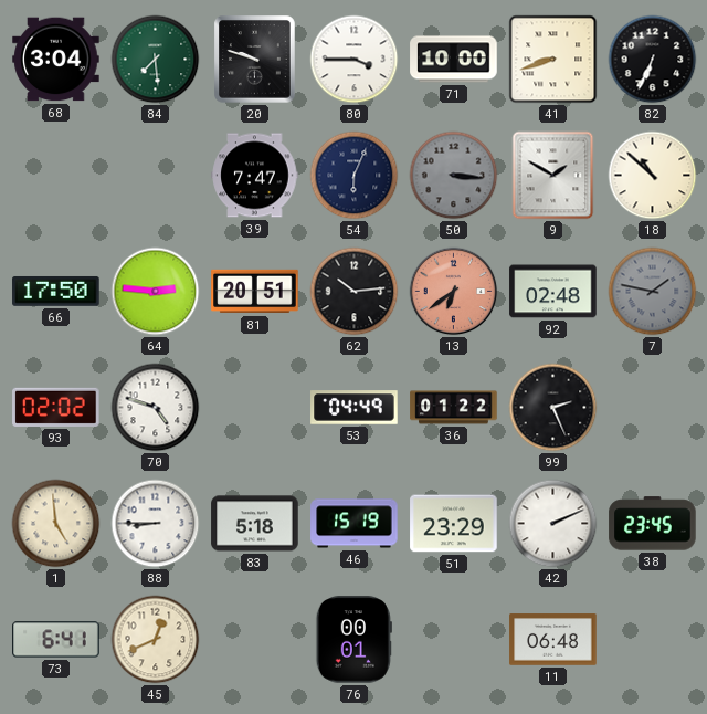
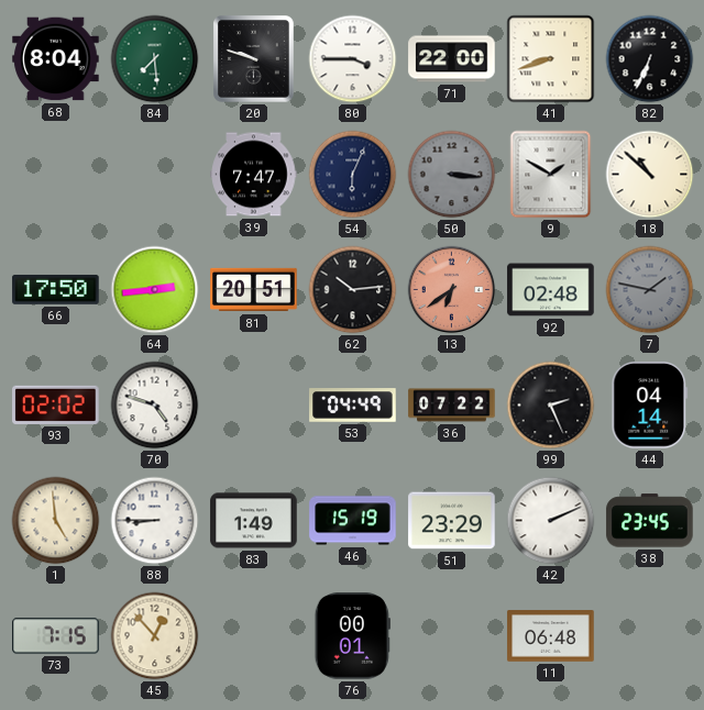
68: 3:04 -> 8:04 (56, 59)
71: 10:00 -> 22:00 (452, 59)
64: 2:46 -> 2:44 (155, 290)
36: 01:22 -> 07:22 (452, 406)
44: none -> 04:14 (650, 406)
83: 5:18 -> 1:49 (254, 521)
73: 6:41 -> 7:15 (56, 636)
45: 12:41 -> 12:53 (155, 636)
